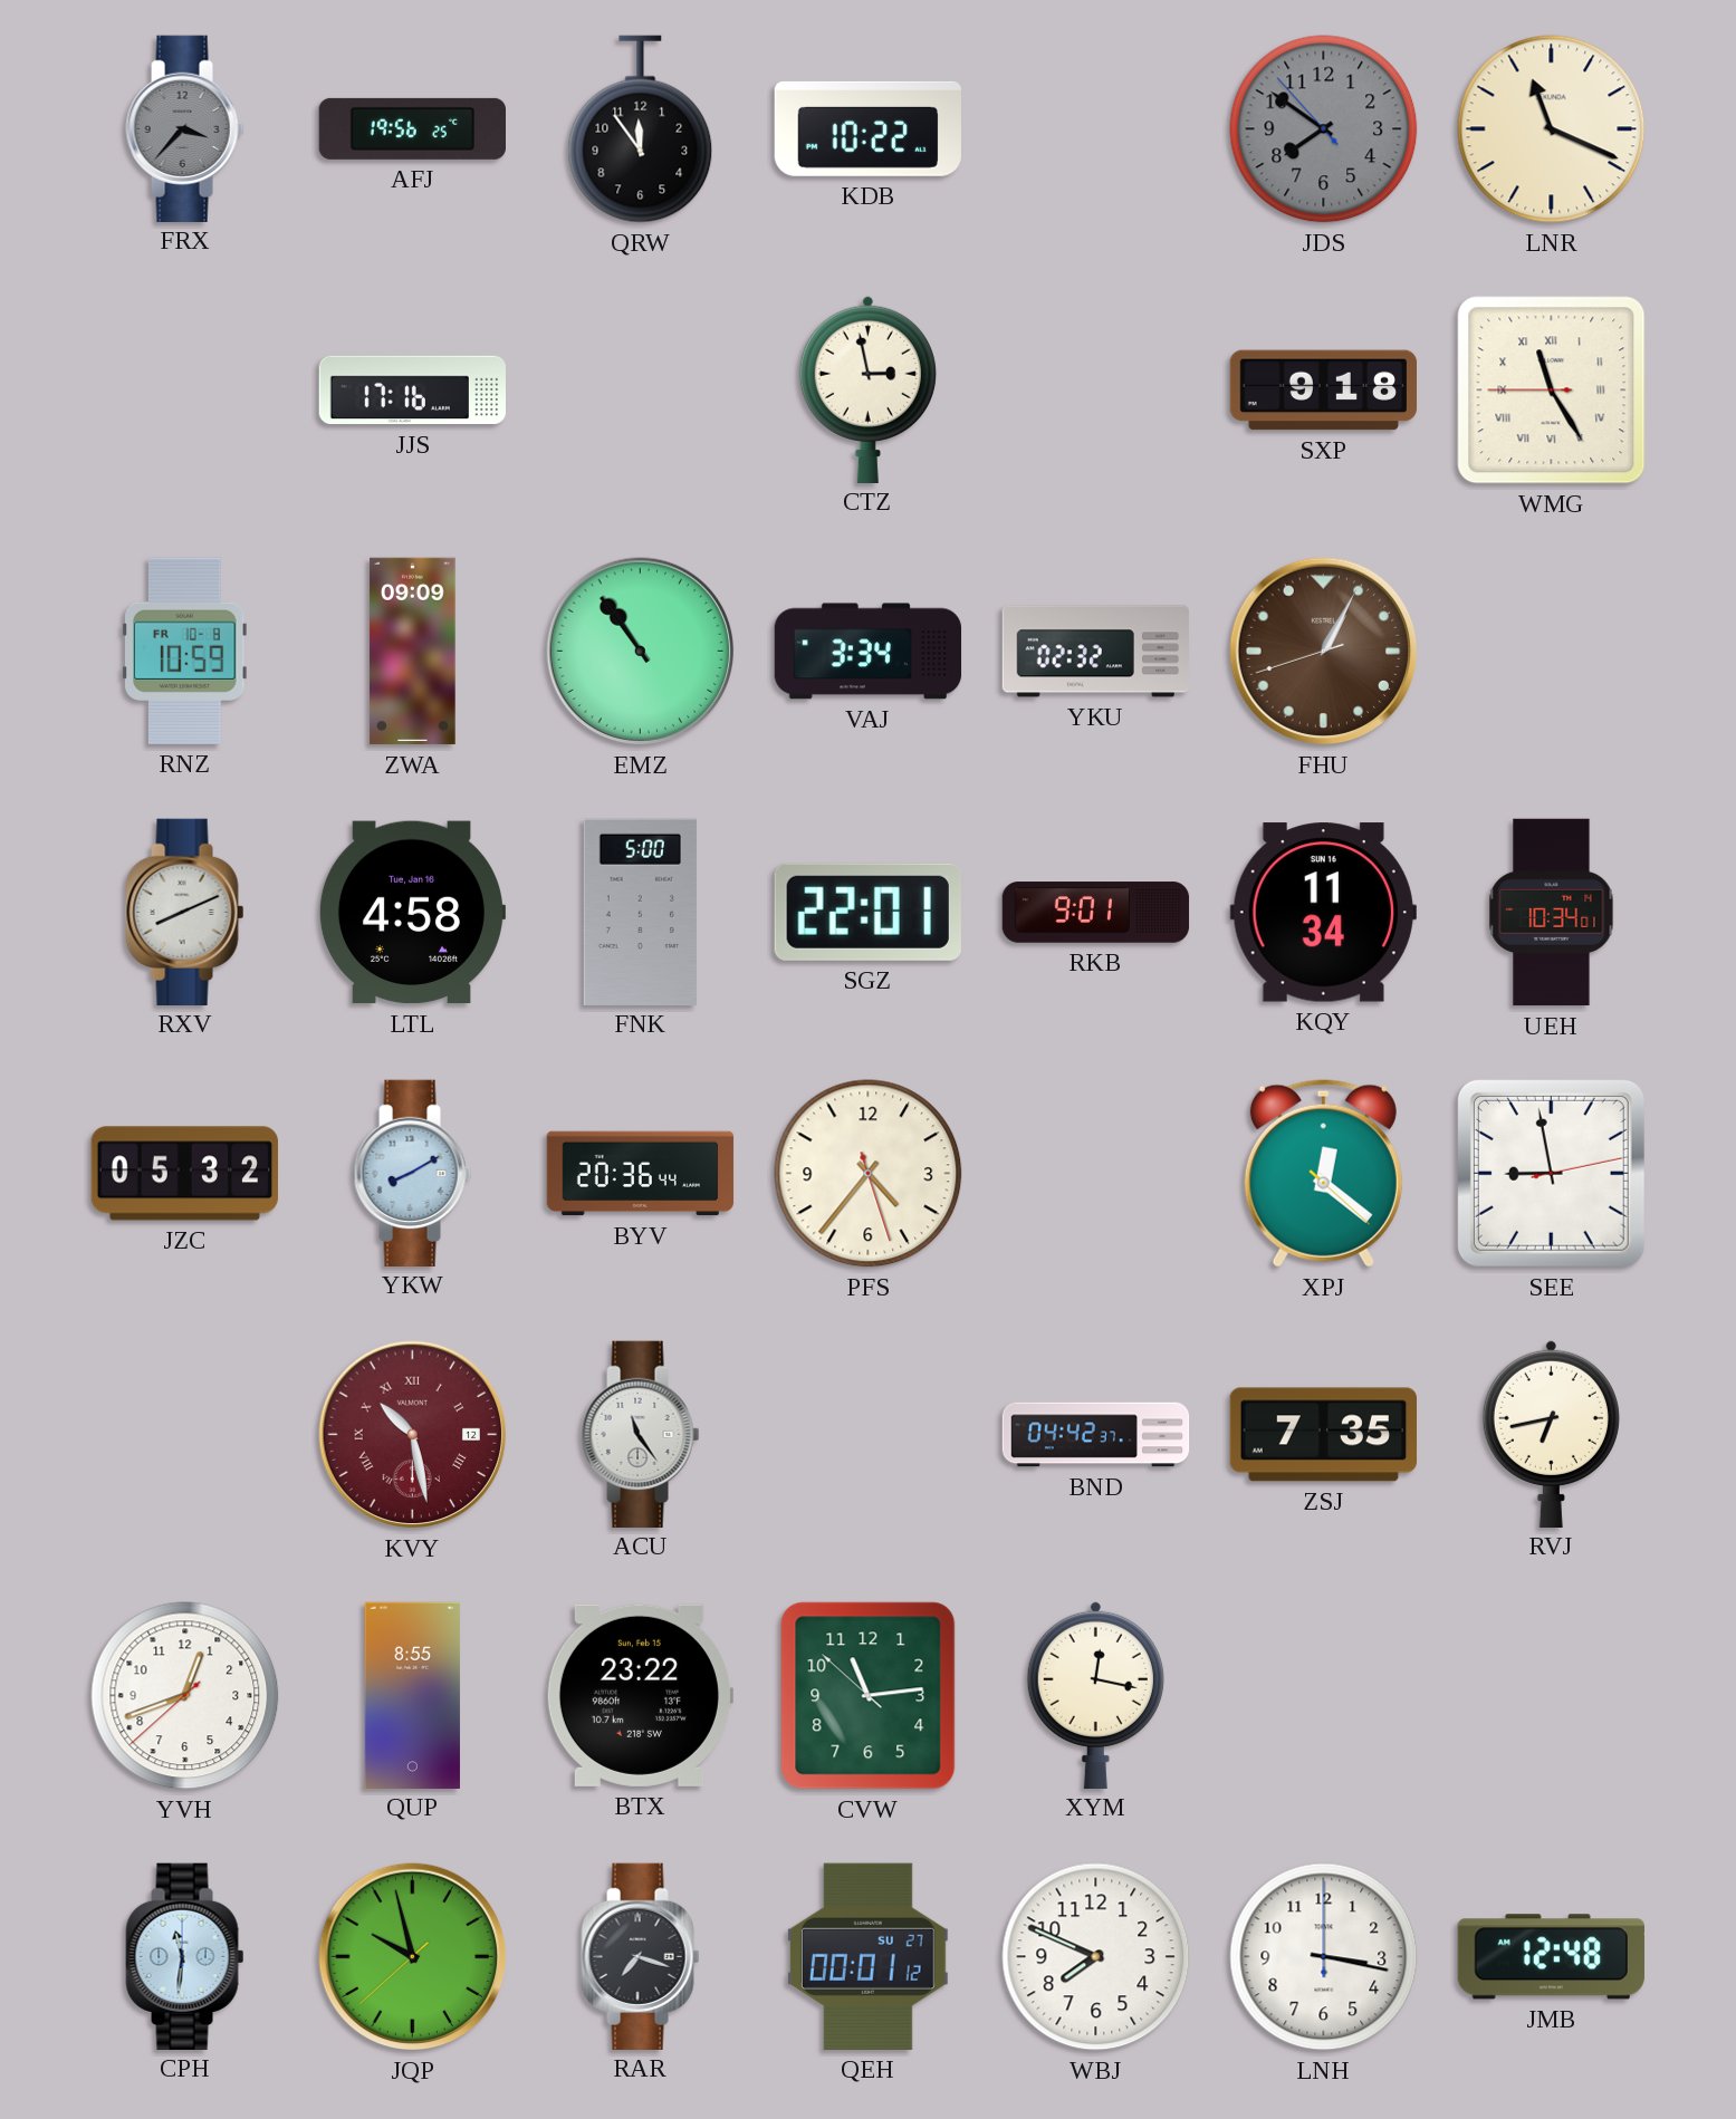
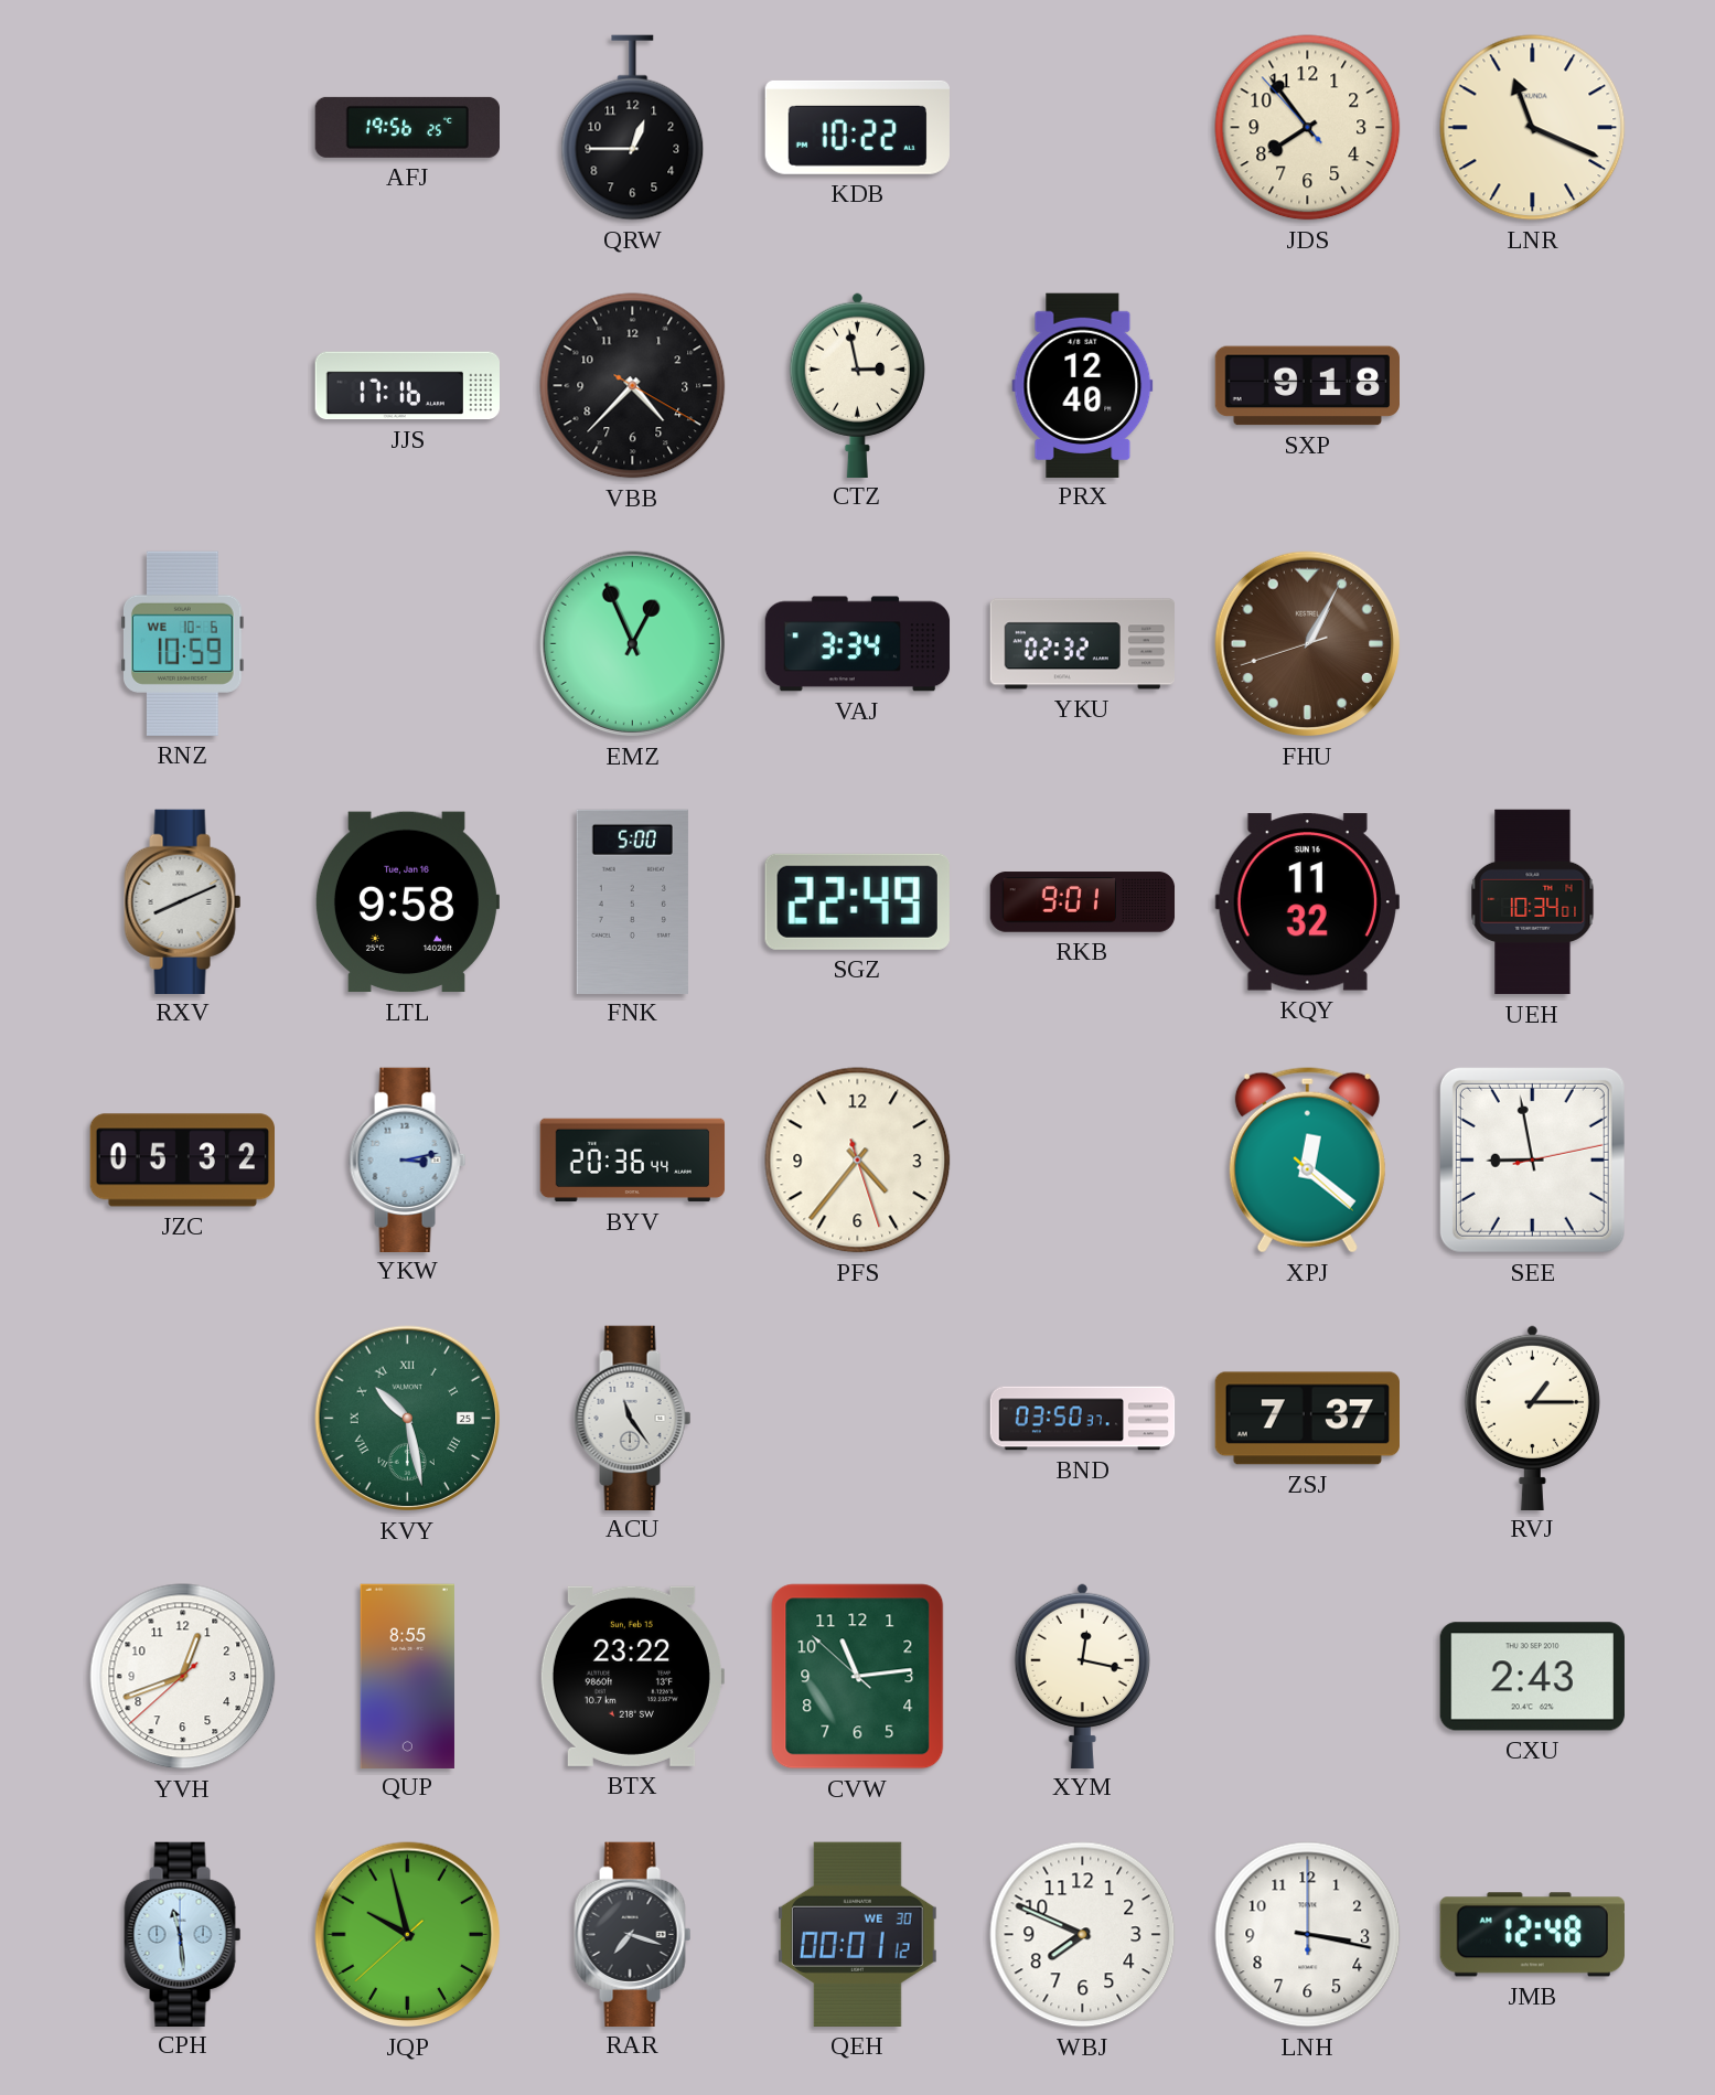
FRX: 3:37 -> none (185, 128)
QRW: 11:54 -> 12:45 (633, 128)
JDS: 7:50 -> 7:53 (1308, 128)
JDS dial: grey -> cream (1308, 128)
VBB: none -> 4:37 (633, 386)
PRX: none -> 12:40 (1083, 385)
WMG: 11:24 -> none (1552, 391)
RNZ date: FR 10-8 -> WE 10-6 (183, 643)
ZWA: 09:09 -> none (413, 652)
EMZ: 10:54 -> 12:56 (633, 644)
LTL: 4:58 -> 9:58 (407, 902)
SGZ: 22:01 -> 22:49 (857, 901)
KQY: 11:34 -> 11:32 (1307, 902)
YKW: 8:10 -> 3:13 (408, 1159)
KVY date: 12 -> 25 (408, 1419)
KVY dial: burgundy -> green (408, 1419)
BND: 04:42 -> 03:50 (1083, 1419)
ZSJ: 7:35 -> 7:37 (1307, 1419)
RVJ: 6:43 -> 1:15 (1532, 1417)
CXU: none -> 2:43 (1532, 1677)
CPH: 11:31 -> 11:29 (183, 1934)
QEH date: SU 27 -> WE 30 (857, 1934)
